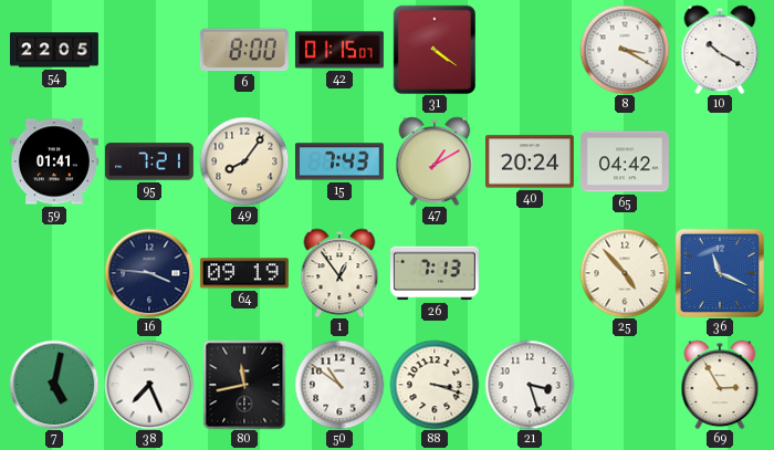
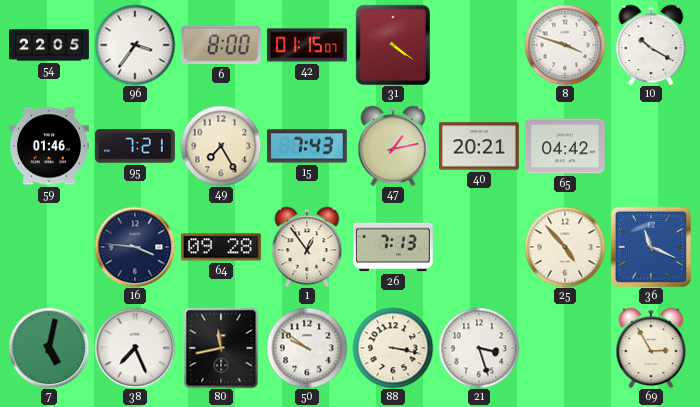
96: none -> 3:36 (135, 45)
8: 3:20 -> 3:48 (565, 45)
59: 01:41 -> 01:46 (49, 146)
49: 8:06 -> 7:25 (221, 146)
47: 1:10 -> 1:13 (393, 146)
40: 20:24 -> 20:21 (479, 146)
64: 09:19 -> 09:28 (221, 247)
50: 10:51 -> 9:51 (307, 348)
88: 3:18 -> 3:17 (393, 348)
